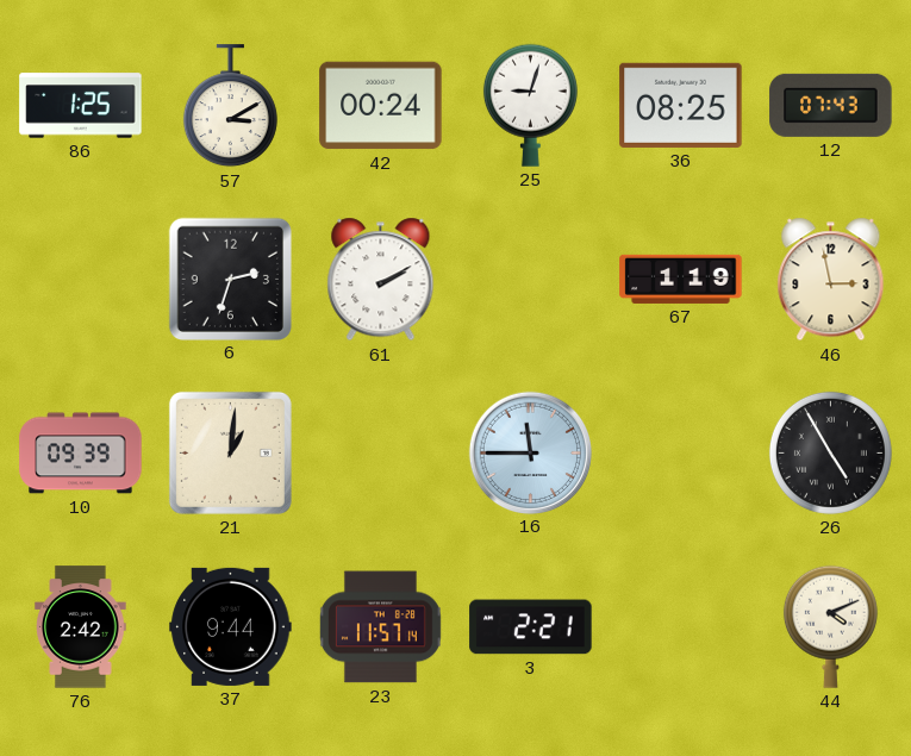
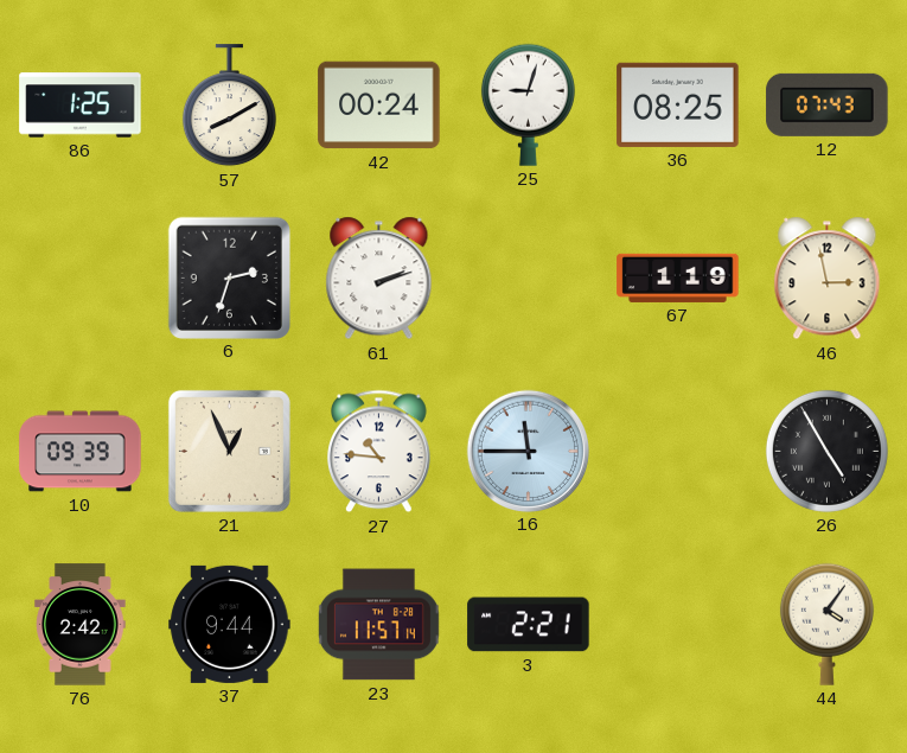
57: 3:10 -> 8:10 (229, 106)
61: 2:10 -> 2:12 (379, 279)
21: 1:01 -> 12:56 (229, 451)
27: none -> 10:46 (379, 452)
44: 4:11 -> 4:06 (826, 624)
